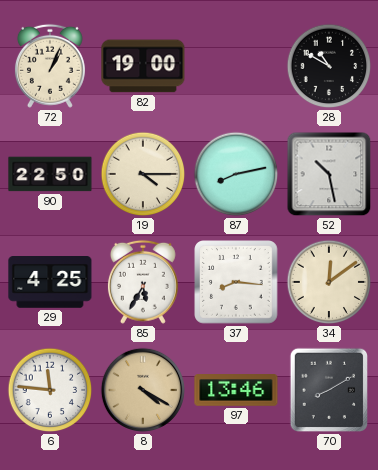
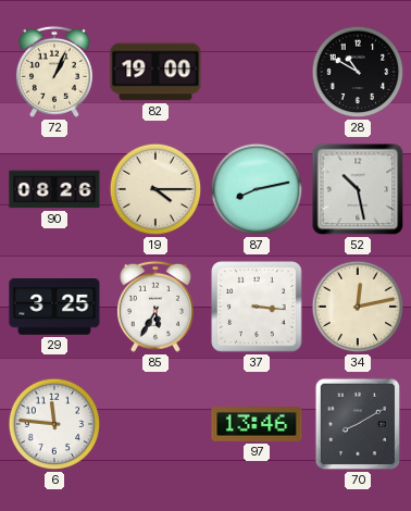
90: 22:50 -> 08:26 (54, 189)
29: 4:25 -> 3:25 (54, 307)
37: 8:16 -> 3:16 (257, 307)
34: 12:09 -> 12:13 (358, 307)
8: 4:20 -> none (143, 390)
